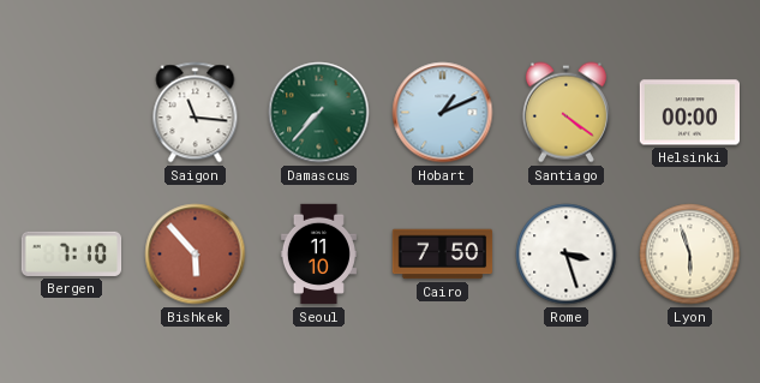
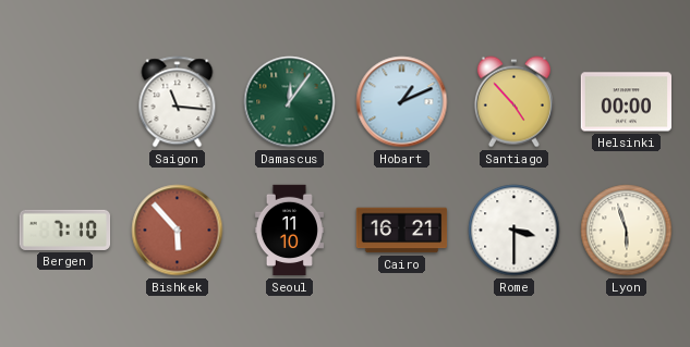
Damascus: 7:37 -> 12:06 (290, 102)
Santiago: 4:21 -> 4:53 (513, 102)
Cairo: 7:50 -> 16:21 (402, 231)
Rome: 3:27 -> 3:30 (515, 231)
